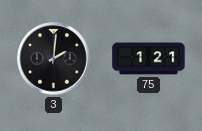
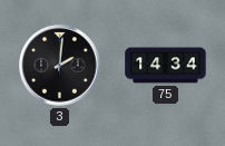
75: 1:21 -> 14:34 (166, 66)
